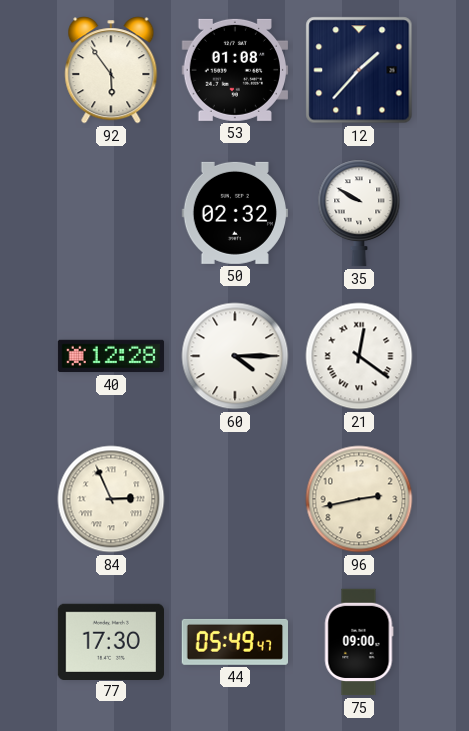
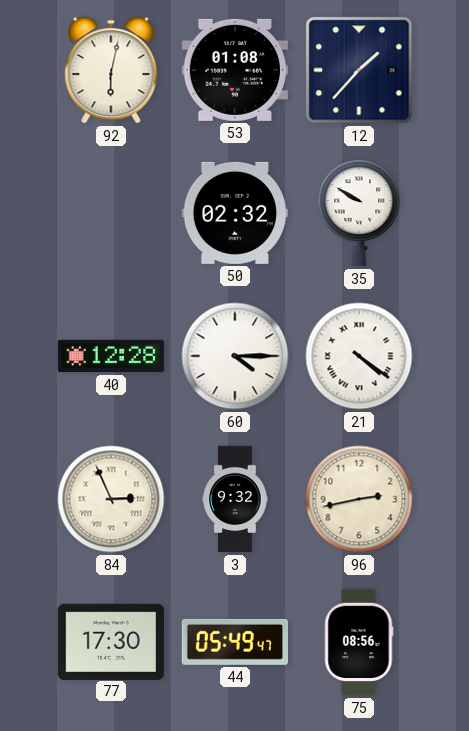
92: 5:54 -> 6:02 (111, 70)
21: 12:21 -> 4:21 (359, 356)
3: none -> 9:32 (235, 499)
75: 09:00 -> 08:56 (359, 642)
